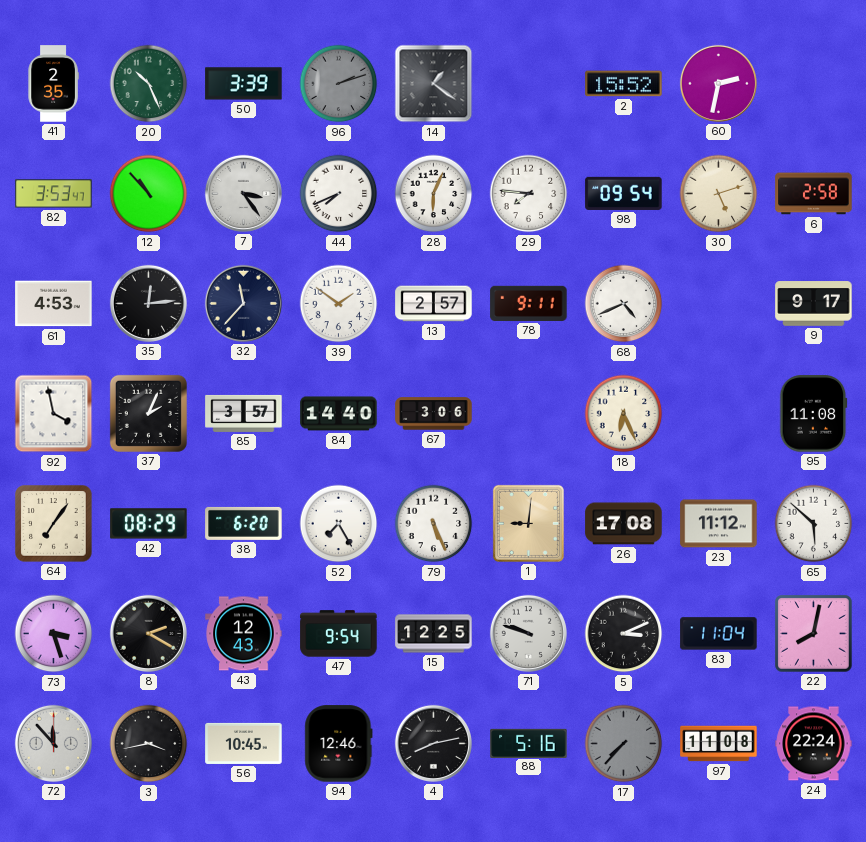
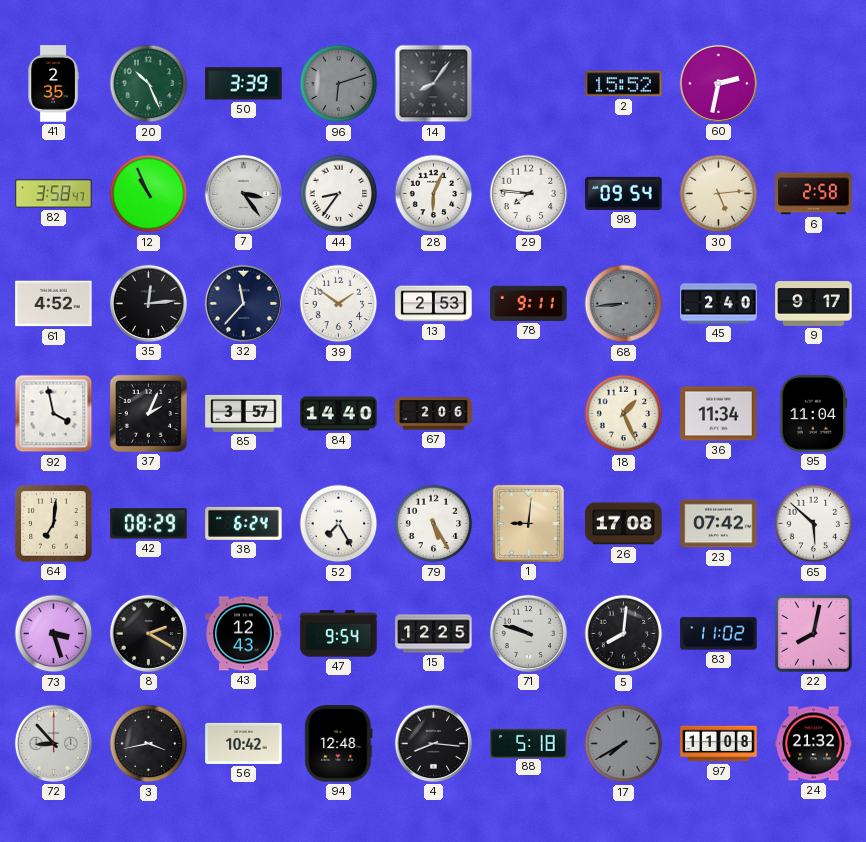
96: 2:12 -> 6:12 (339, 84)
14: 1:21 -> 8:06 (434, 84)
82: 3:53 -> 3:58 (54, 194)
12: 10:53 -> 10:56 (149, 194)
44: 7:41 -> 8:36 (339, 194)
30: 5:12 -> 5:14 (719, 194)
61: 4:53 -> 4:52 (54, 304)
13: 2:57 -> 2:53 (434, 304)
68: 4:41 -> 8:44 (624, 304)
68 dial: white -> grey (624, 304)
45: none -> 2:40 (719, 304)
67: 3:06 -> 2:06 (434, 414)
18: 6:26 -> 1:26 (624, 414)
36: none -> 11:34 (719, 414)
95: 11:08 -> 11:04 (814, 414)
64: 7:06 -> 7:01 (54, 524)
38: 6:20 -> 6:24 (244, 523)
79: 5:26 -> 5:25 (434, 524)
23: 11:12 -> 07:42 (719, 524)
5: 3:11 -> 8:01 (624, 634)
83: 11:04 -> 11:02 (719, 634)
72: 11:53 -> 8:53 (53, 743)
56: 10:45 -> 10:42 (244, 743)
94: 12:46 -> 12:48 (339, 744)
4: 8:13 -> 8:16 (433, 743)
88: 5:16 -> 5:18 (529, 743)
17: 7:37 -> 7:40 (624, 744)
24: 22:24 -> 21:32 (814, 744)
